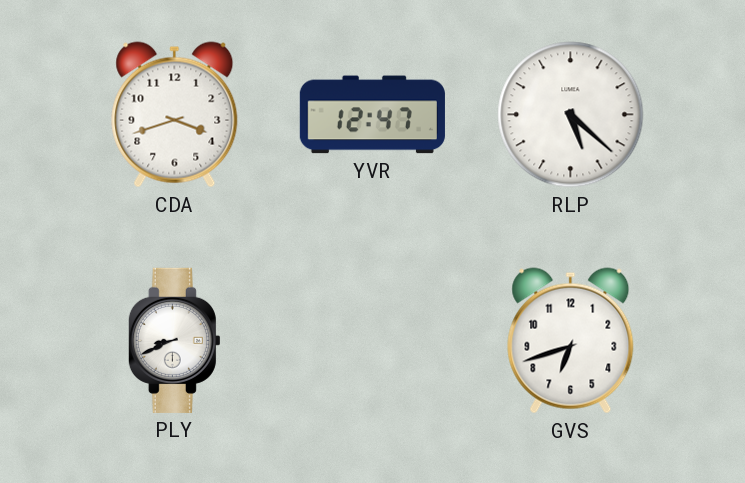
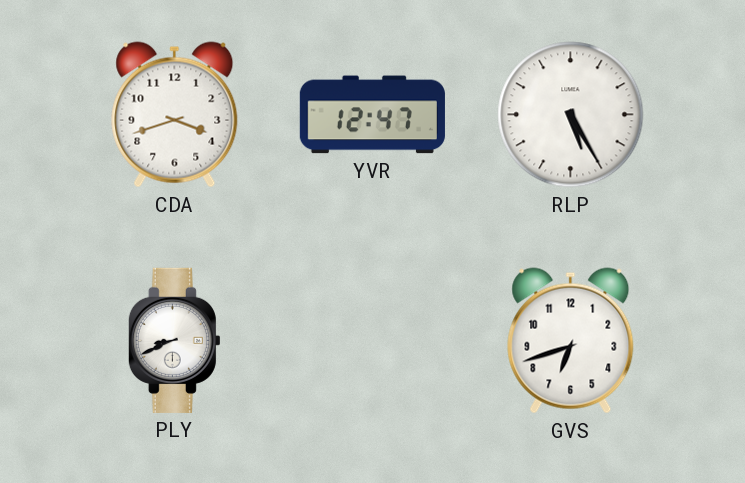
RLP: 5:22 -> 5:25 (571, 115)
